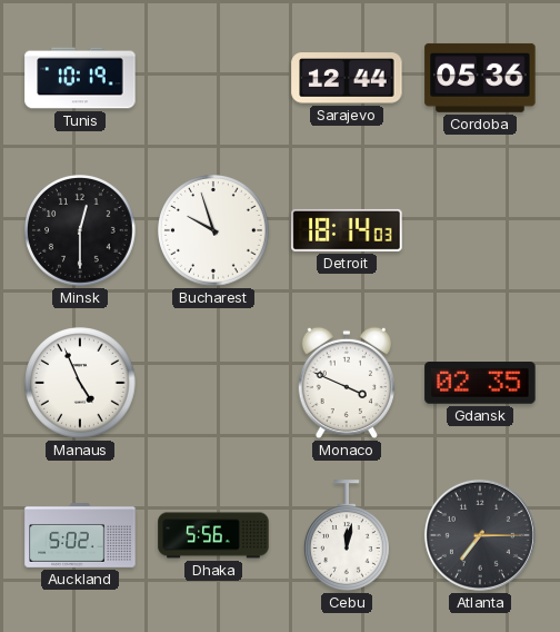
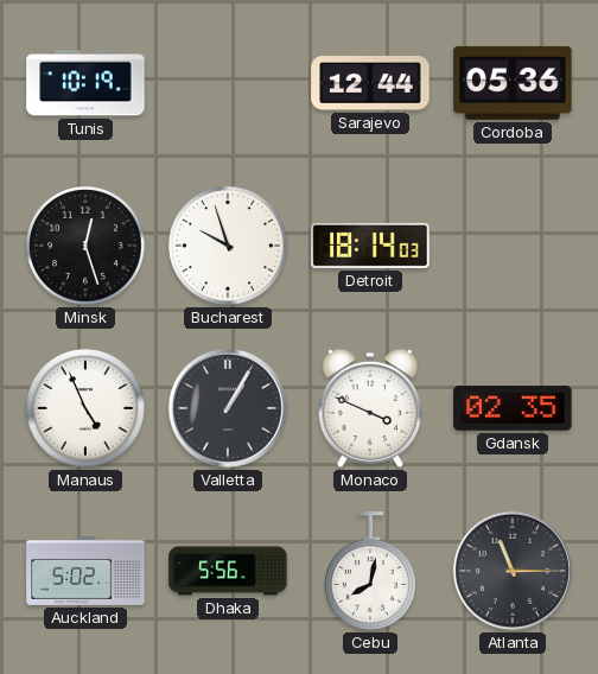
Minsk: 12:30 -> 12:27 (85, 246)
Valletta: none -> 1:05 (228, 408)
Cebu: 12:02 -> 8:02 (371, 571)
Atlanta: 7:15 -> 11:15 (513, 571)
